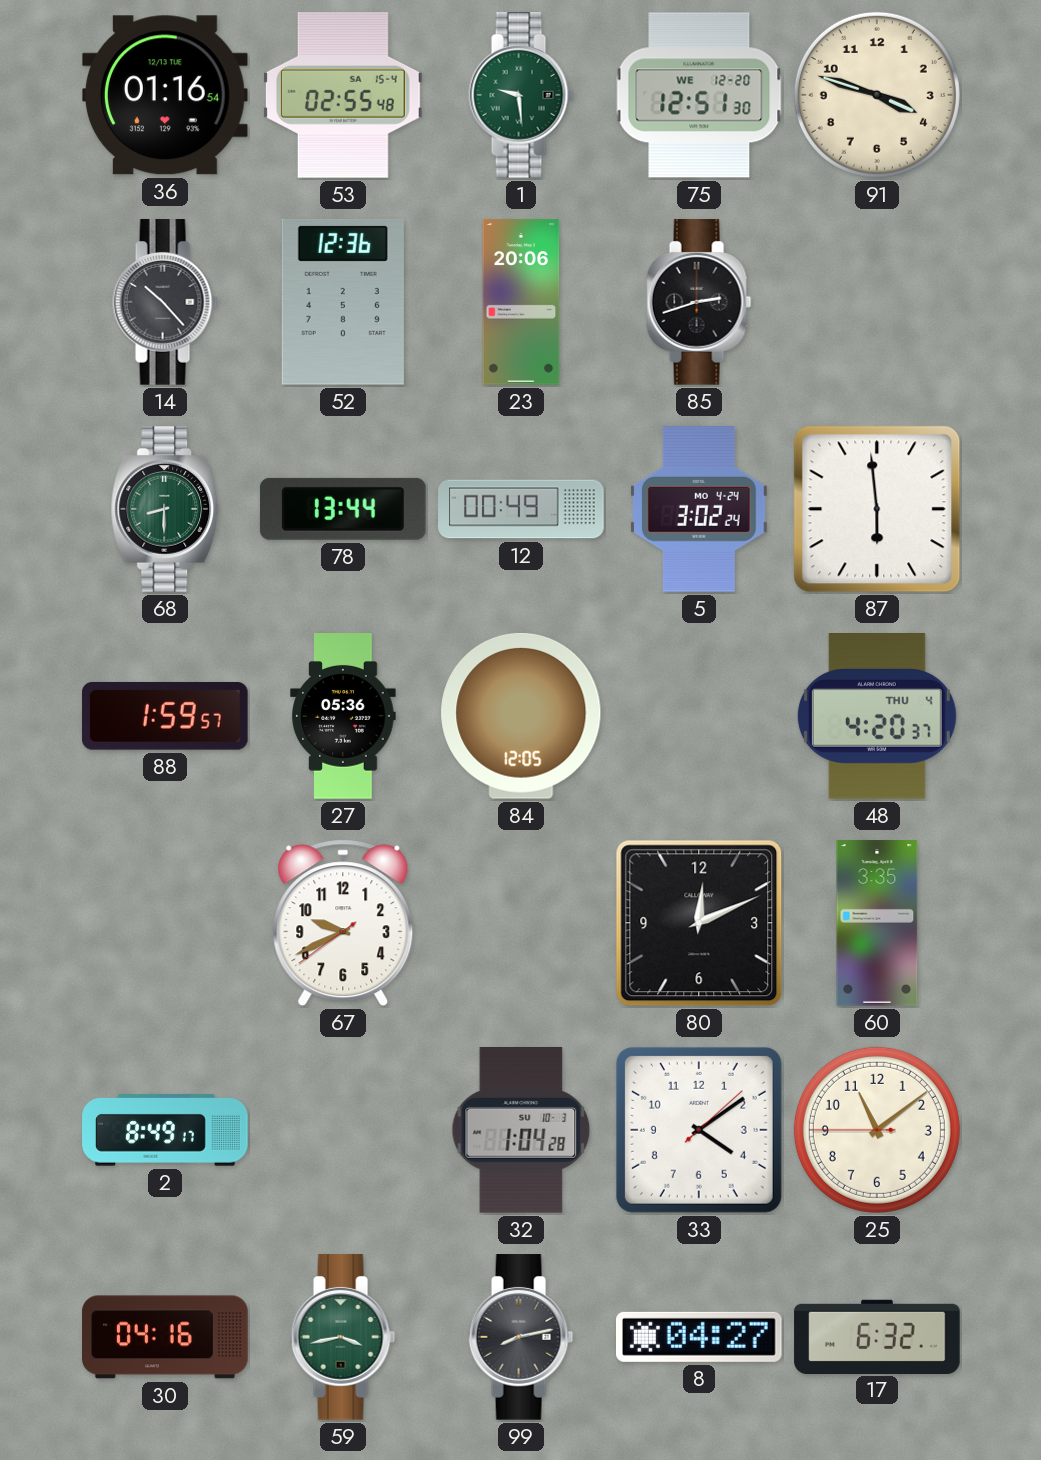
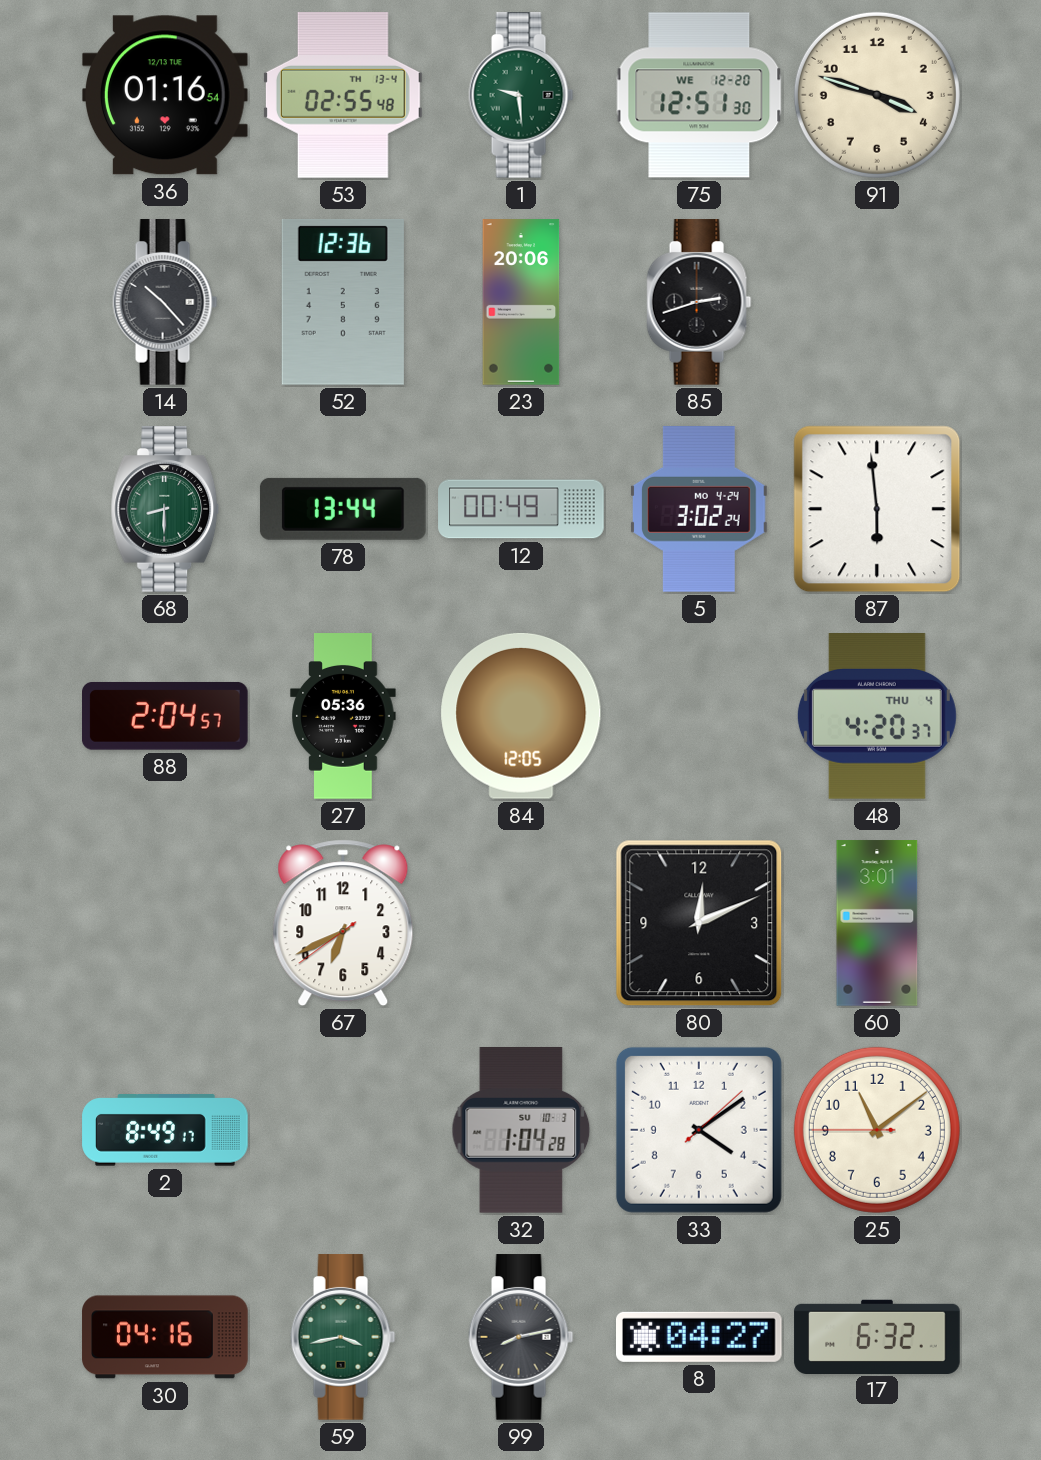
53 date: SA 15-4 -> TH 13-4 (343, 96)
88: 1:59 -> 2:04 (166, 716)
67: 9:40 -> 6:40 (343, 923)
60: 3:35 -> 3:01 (877, 923)
